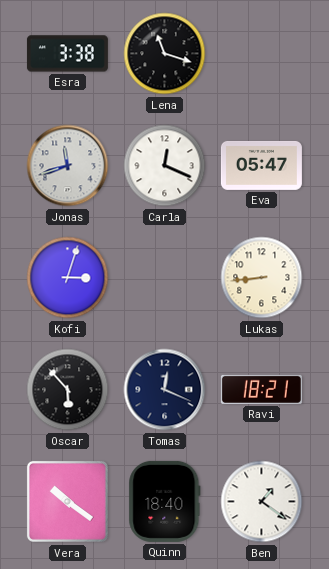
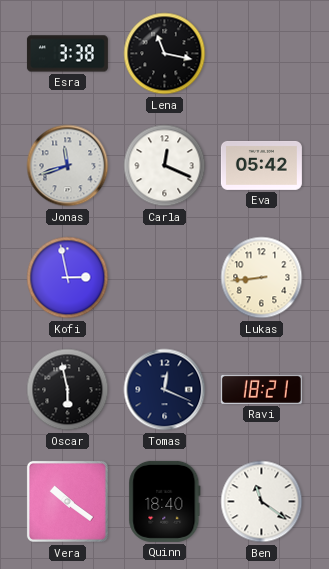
Lena: 11:18 -> 11:17 (165, 54)
Eva: 05:47 -> 05:42 (261, 165)
Kofi: 3:03 -> 2:58 (68, 278)
Oscar: 5:53 -> 5:58 (68, 390)
Ben: 1:21 -> 11:21 (262, 502)
